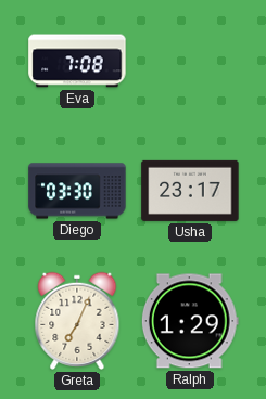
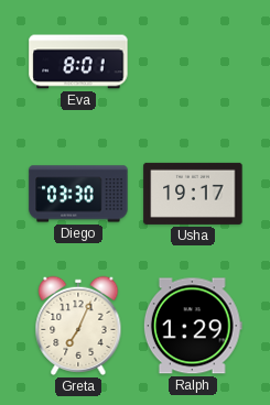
Eva: 7:08 -> 8:01 (78, 62)
Usha: 23:17 -> 19:17 (193, 194)
